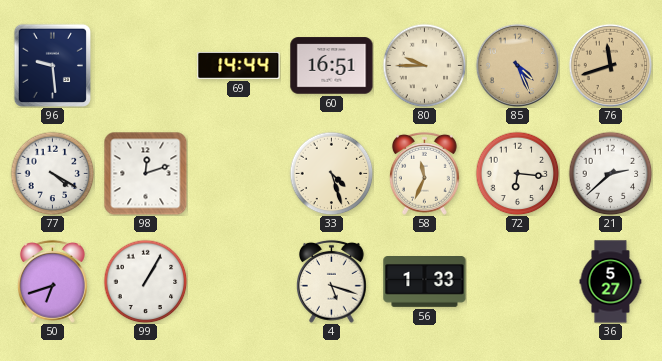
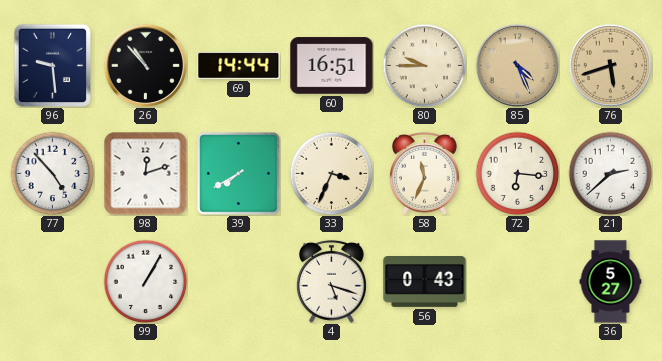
26: none -> 10:53 (145, 65)
76: 11:42 -> 5:42 (610, 65)
77: 4:20 -> 4:53 (52, 173)
39: none -> 7:40 (239, 174)
33: 4:27 -> 3:34 (331, 173)
50: 6:42 -> none (52, 281)
56: 1:33 -> 0:43 (425, 282)
